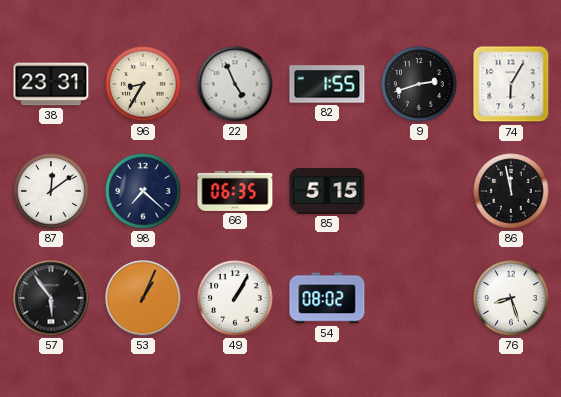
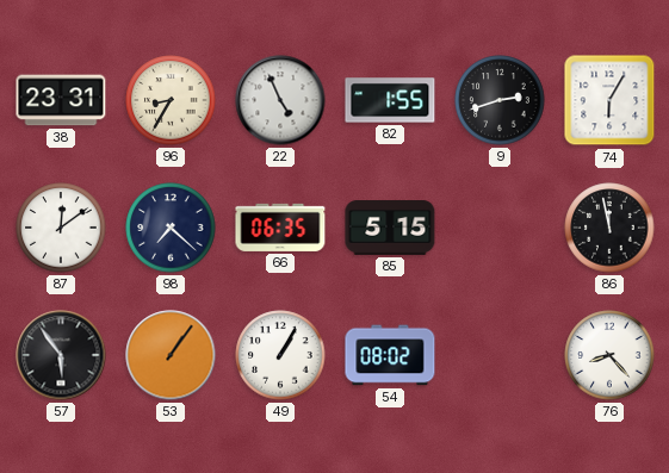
53: 1:04 -> 1:06 (171, 355)
76: 8:27 -> 8:23 (609, 355)
